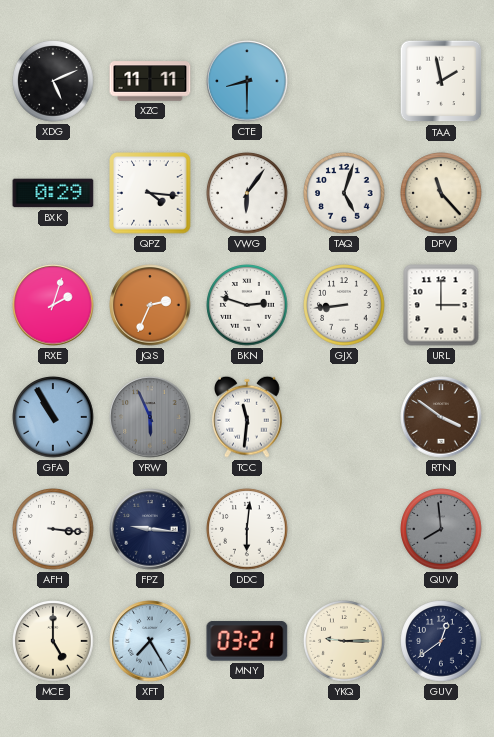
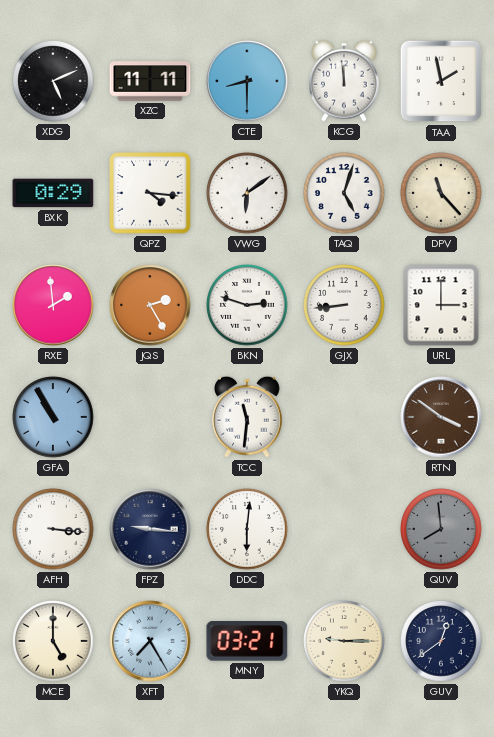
KCG: none -> 11:59 (345, 81)
VWG: 6:06 -> 6:09 (247, 193)
RXE: 2:03 -> 1:59 (53, 305)
JQS: 2:34 -> 2:25 (150, 305)
YRW: 5:56 -> none (150, 417)
